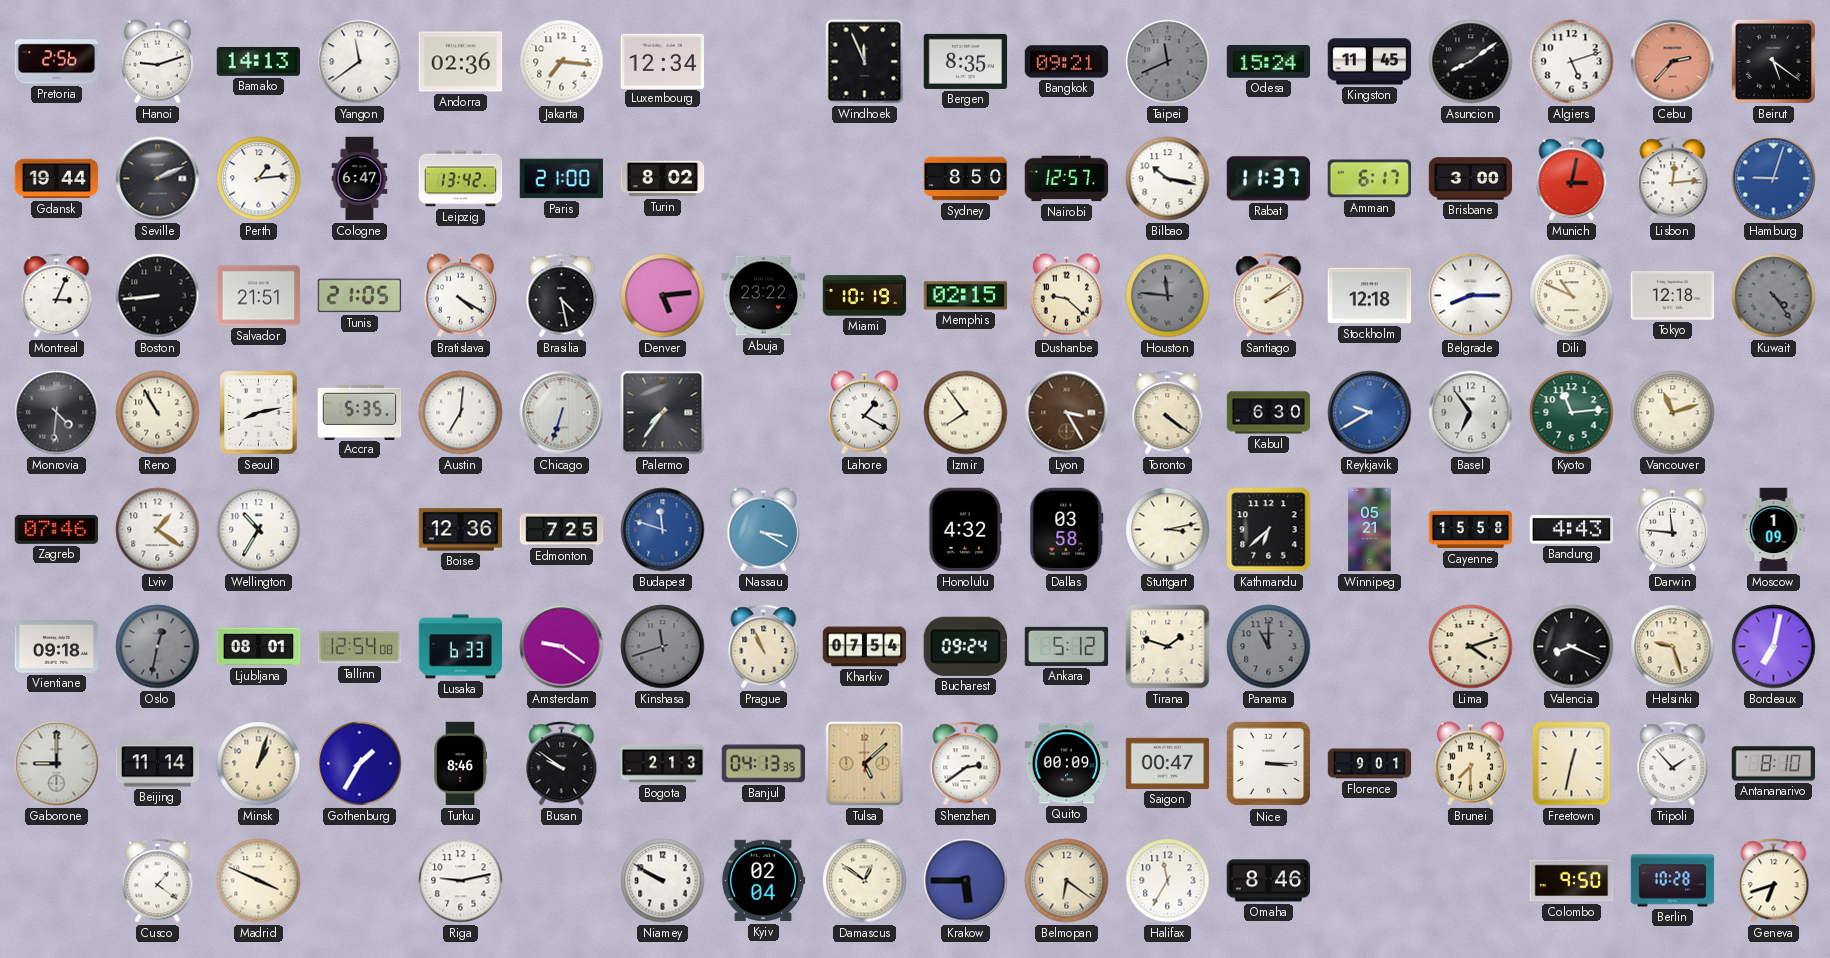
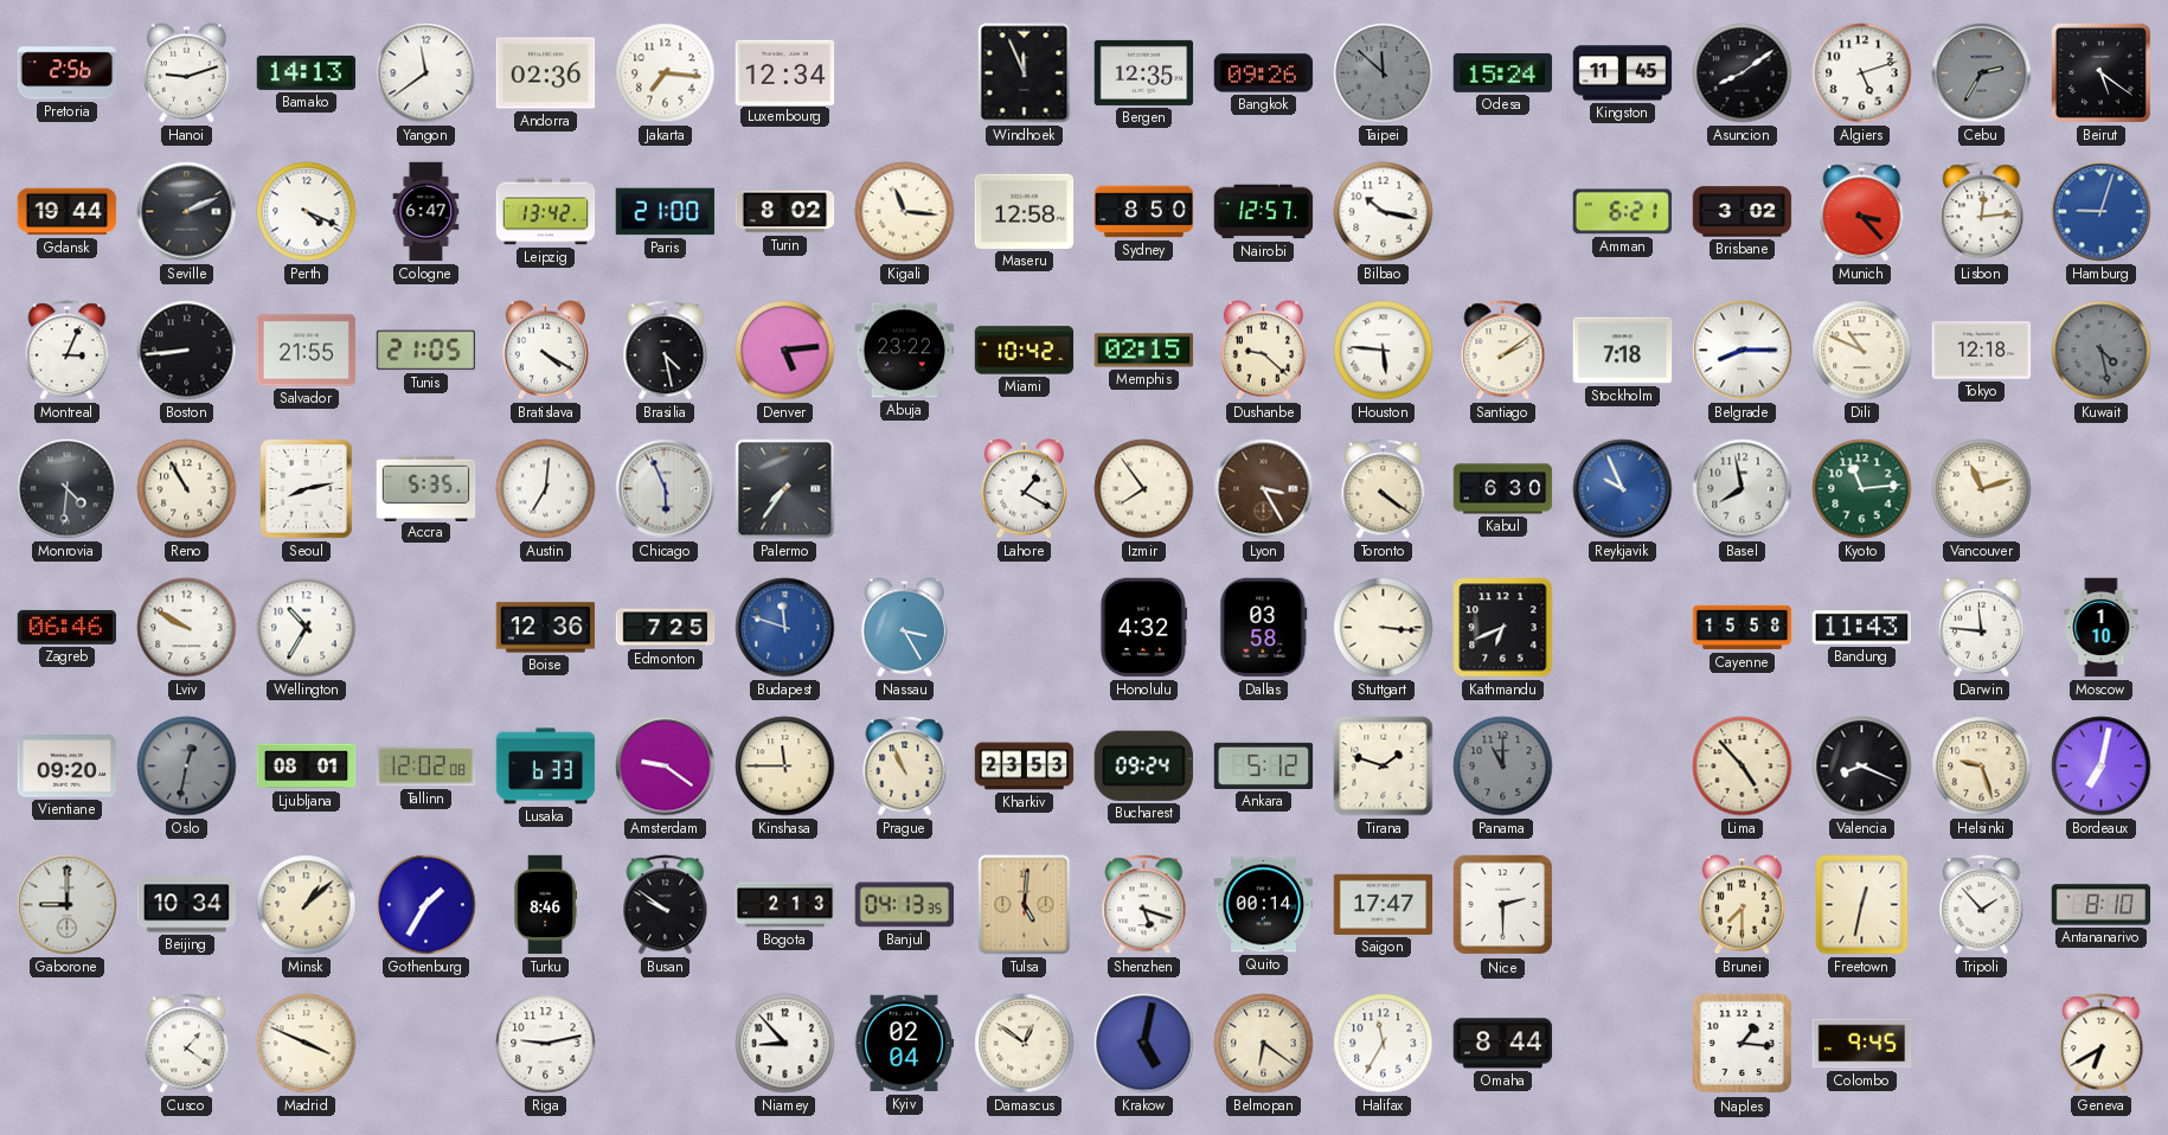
Bergen: 8:35 -> 12:35 (1144, 72)
Bangkok: 09:21 -> 09:26 (1264, 73)
Taipei: 11:41 -> 11:52 (1384, 73)
Cebu: 2:37 -> 2:35 (1982, 73)
Cebu dial: salmon -> grey (1982, 73)
Perth: 1:14 -> 4:19 (307, 212)
Kigali: none -> 11:16 (905, 212)
Maseru: none -> 12:58 (1025, 211)
Rabat: 11:37 -> none (1269, 179)
Amman: 6:17 -> 6:21 (1623, 212)
Brisbane: 3:00 -> 3:02 (1743, 212)
Munich: 3:02 -> 3:23 (1862, 212)
Salvador: 21:51 -> 21:55 (307, 351)
Miami: 10:19 -> 10:42 (1025, 351)
Houston: 11:46 -> 5:46 (1384, 351)
Houston dial: grey -> white (1384, 351)
Stockholm: 12:18 -> 7:18 (1623, 351)
Kuwait: 4:24 -> 4:28 (2102, 351)
Chicago: 6:33 -> 5:56 (666, 489)
Reykjavik: 9:40 -> 9:56 (1623, 489)
Basel: 6:54 -> 7:58 (1743, 489)
Zagreb: 07:46 -> 06:46 (68, 627)
Lviv: 1:21 -> 9:50 (187, 628)
Nassau: 3:20 -> 3:25 (904, 628)
Stuttgart: 3:13 -> 3:16 (1384, 628)
Kathmandu: 6:38 -> 6:41 (1503, 628)
Winnipeg: 05:21 -> none (1370, 530)
Bandung: 4:43 -> 11:43 (1862, 628)
Moscow: 1:09 -> 1:10 (2102, 628)
Vientiane: 09:18 -> 09:20 (68, 767)
Tallinn: 12:54 -> 12:02 (426, 767)
Kinshasa: 11:42 -> 11:45 (785, 767)
Kinshasa dial: grey -> cream (785, 767)
Kharkiv: 07:54 -> 23:53 (1025, 767)
Lima: 4:12 -> 4:53 (1743, 767)
Beijing: 11:14 -> 10:34 (187, 905)
Minsk: 1:03 -> 1:08 (307, 905)
Tulsa: 5:08 -> 5:01 (1025, 905)
Shenzhen: 2:39 -> 5:18 (1144, 905)
Quito: 00:09 -> 00:14 (1264, 905)
Saigon: 00:47 -> 17:47 (1384, 904)
Nice: 3:15 -> 2:30 (1503, 905)
Florence: 9:01 -> none (1370, 764)
Niamey: 9:50 -> 8:53 (785, 1044)
Krakow: 5:45 -> 5:02 (1144, 1044)
Omaha: 8:46 -> 8:44 (1503, 1044)
Naples: none -> 1:16 (1743, 1044)
Colombo: 9:50 -> 9:45 (1862, 1044)
Berlin: 10:28 -> none (1673, 881)
Geneva: 6:42 -> 6:40 (2102, 1044)
